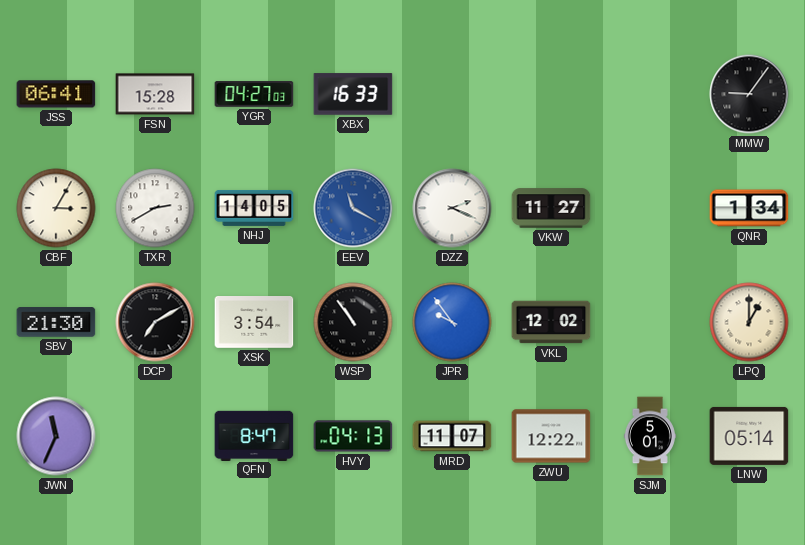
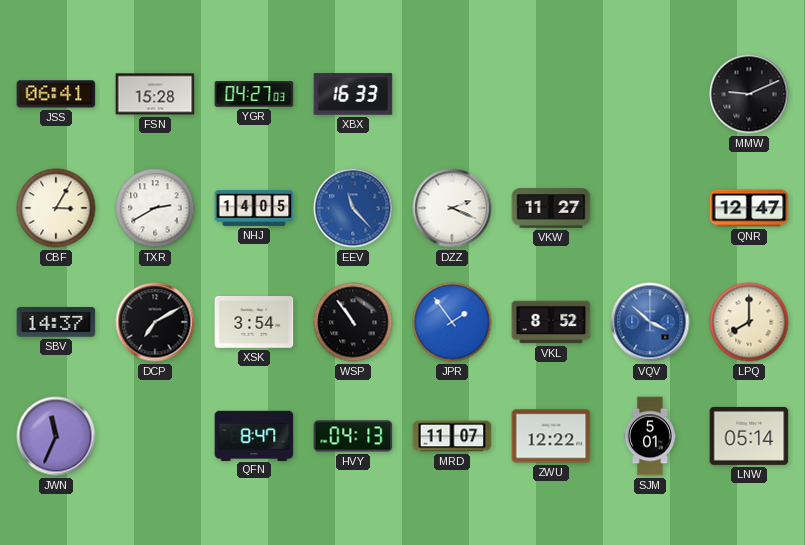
MMW: 9:06 -> 9:11 (749, 94)
EEV: 11:20 -> 11:23 (353, 208)
QNR: 1:34 -> 12:47 (749, 208)
SBV: 21:30 -> 14:37 (56, 322)
JPR: 9:54 -> 1:54 (452, 322)
VKL: 12:02 -> 8:52 (551, 322)
VQV: none -> 3:52 (650, 322)
LPQ: 1:00 -> 8:00 (749, 322)
